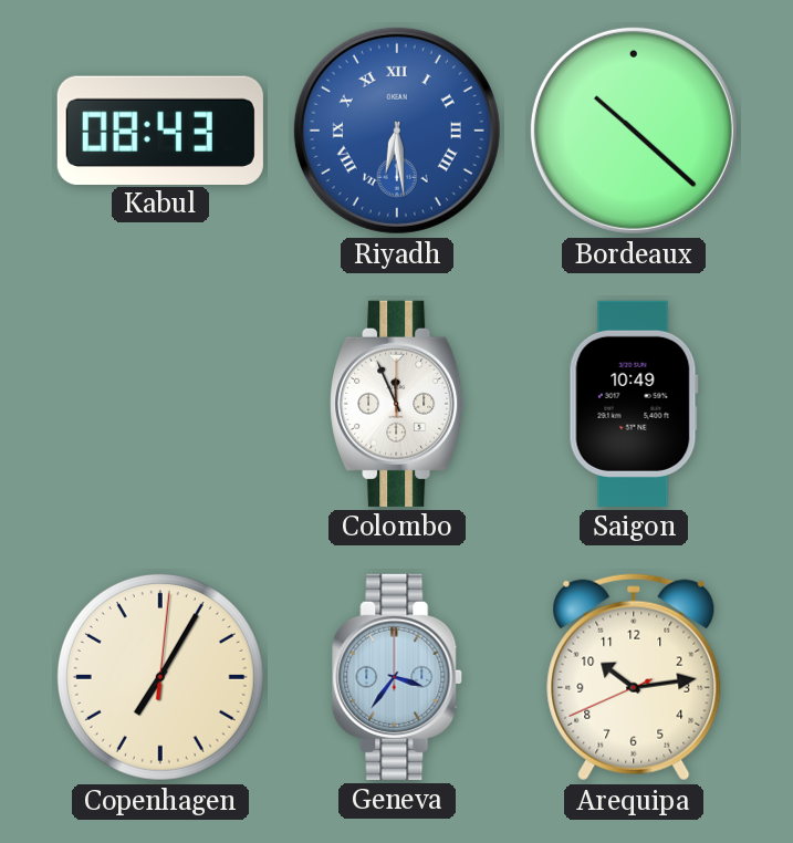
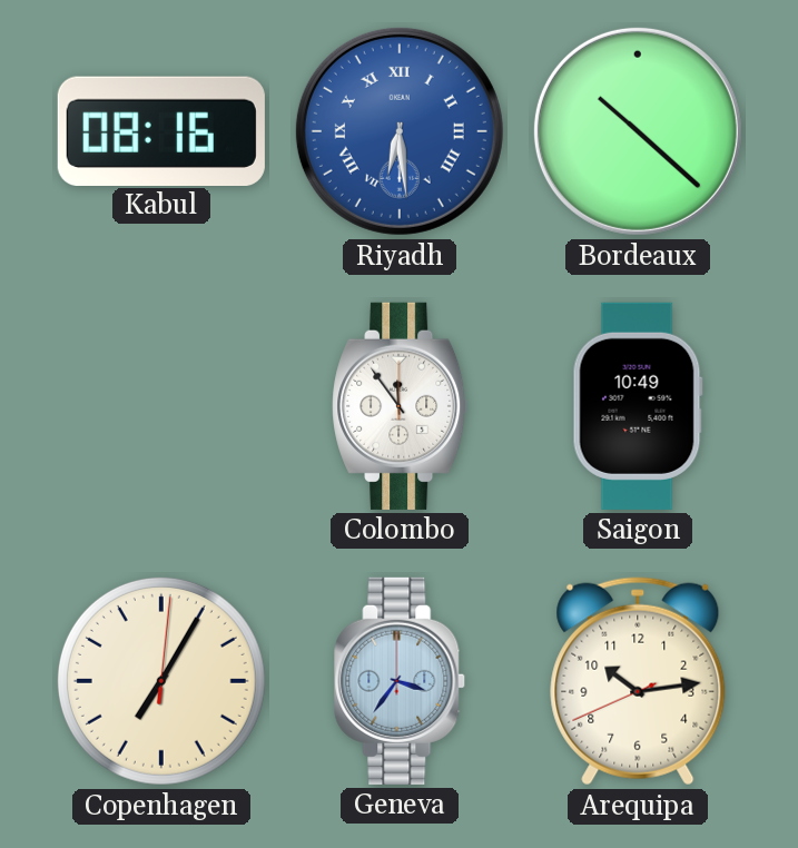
Kabul: 08:43 -> 08:16 (161, 130)
Colombo: 11:56 -> 11:54 (401, 406)
